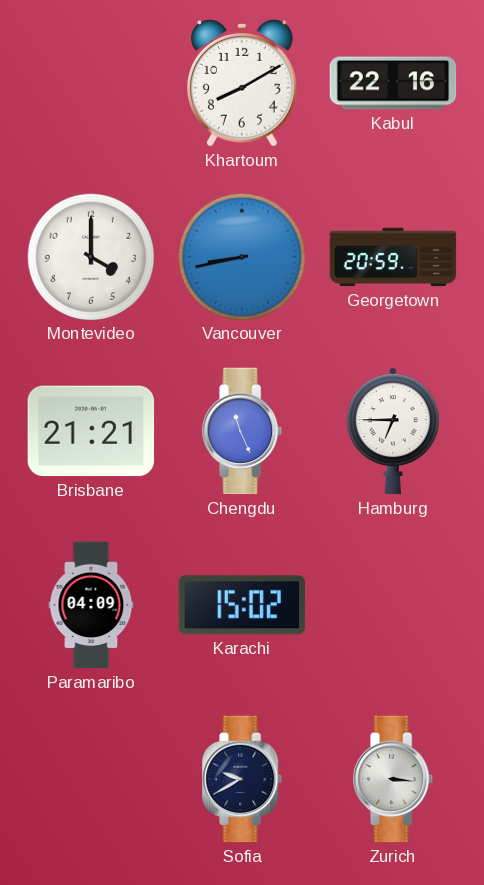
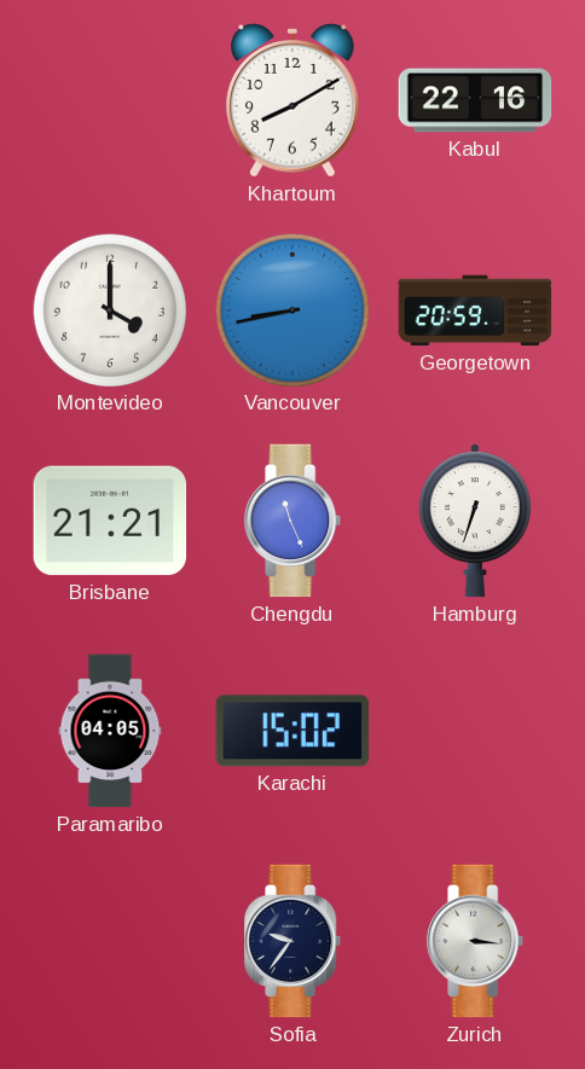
Hamburg: 6:45 -> 6:33 (475, 521)
Paramaribo: 04:09 -> 04:05 (110, 731)
Sofia: 9:40 -> 9:36 (294, 941)
